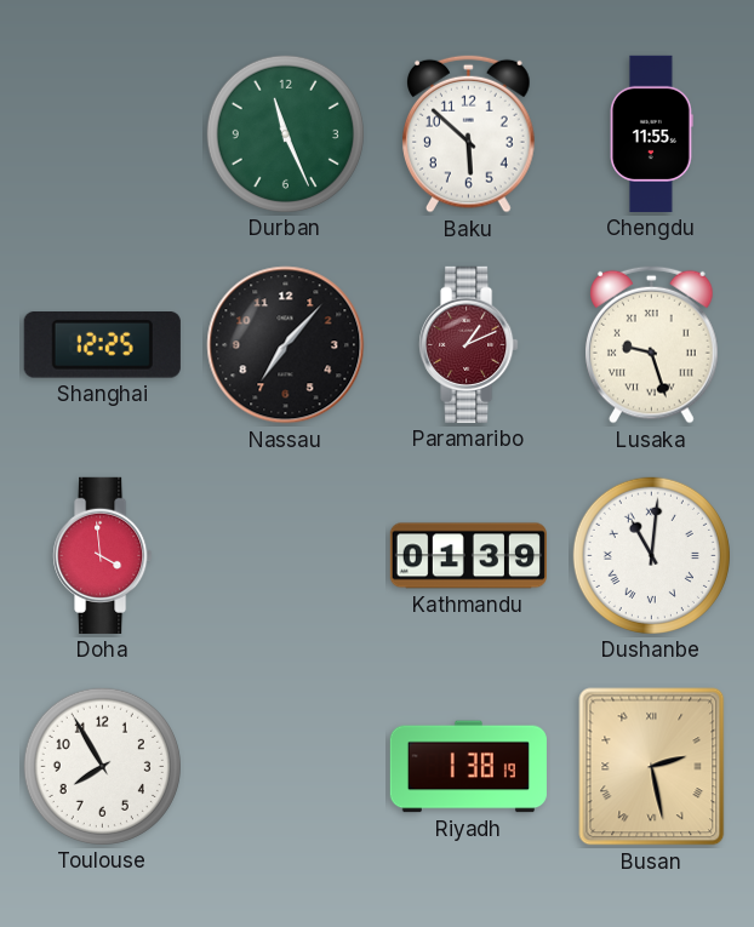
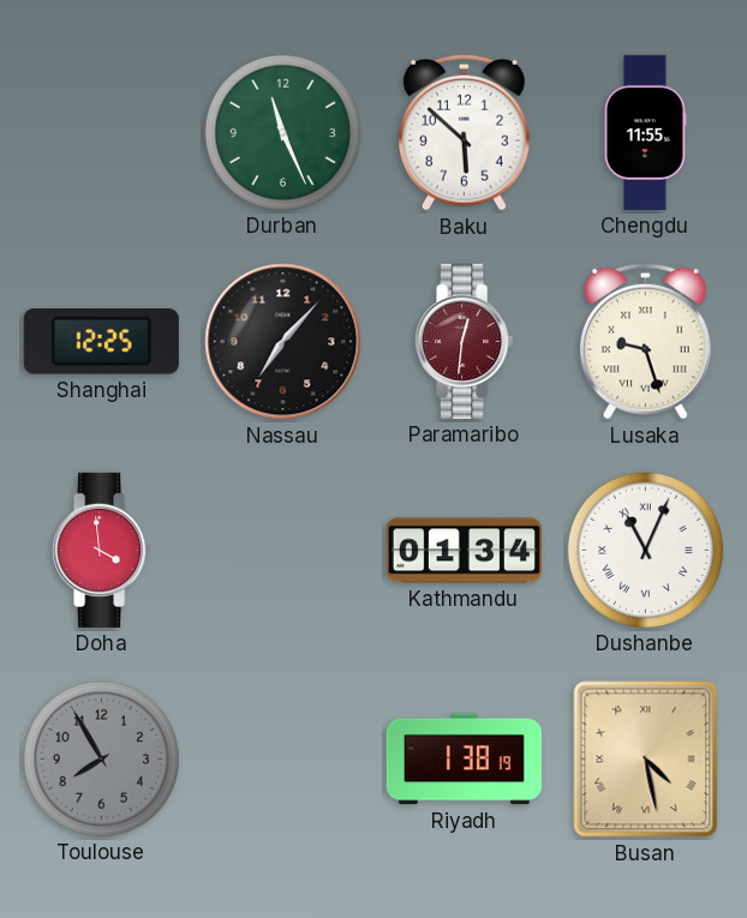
Paramaribo: 1:11 -> 12:31 (465, 341)
Kathmandu: 01:39 -> 01:34 (464, 551)
Dushanbe: 11:01 -> 11:04 (645, 550)
Toulouse dial: white -> grey (101, 758)
Busan: 2:28 -> 4:28 (646, 760)
